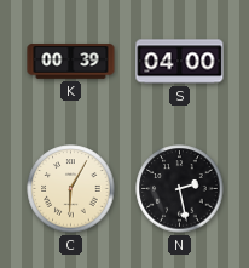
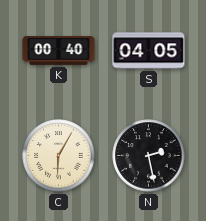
K: 00:39 -> 00:40 (59, 51)
S: 04:00 -> 04:05 (149, 51)
